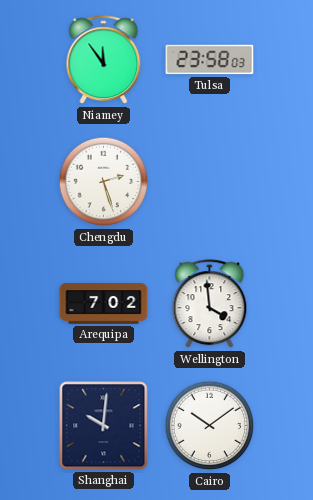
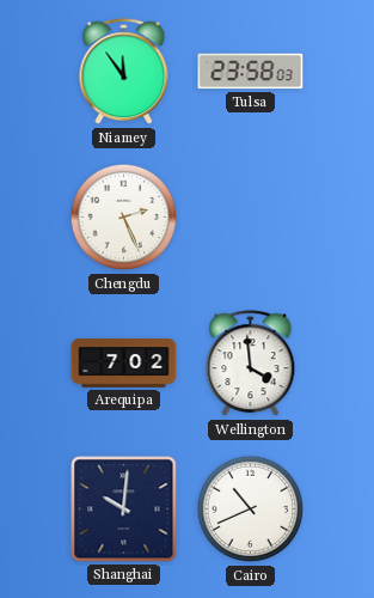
Chengdu: 2:27 -> 2:26 (124, 218)
Cairo: 10:09 -> 10:41 (251, 509)
